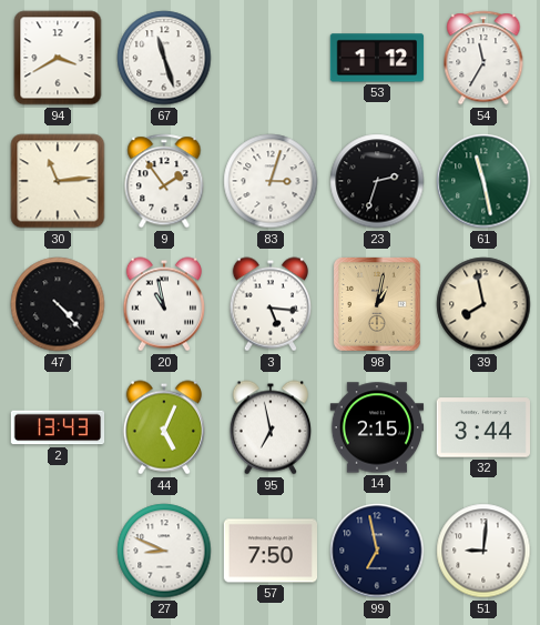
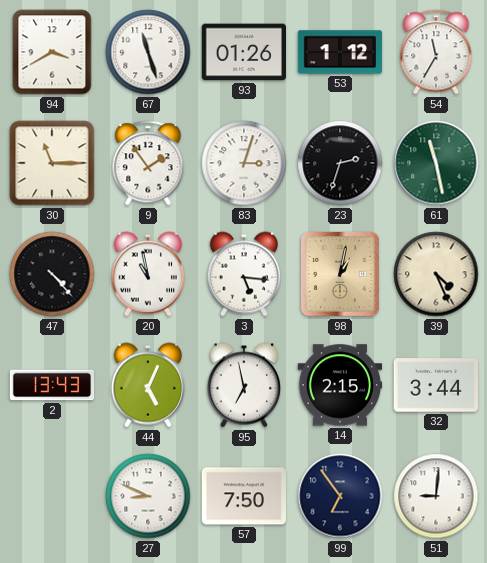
93: none -> 01:26 (243, 52)
30: 11:14 -> 11:15 (52, 163)
39: 7:58 -> 4:26 (436, 274)
99: 6:58 -> 6:54 (340, 496)
